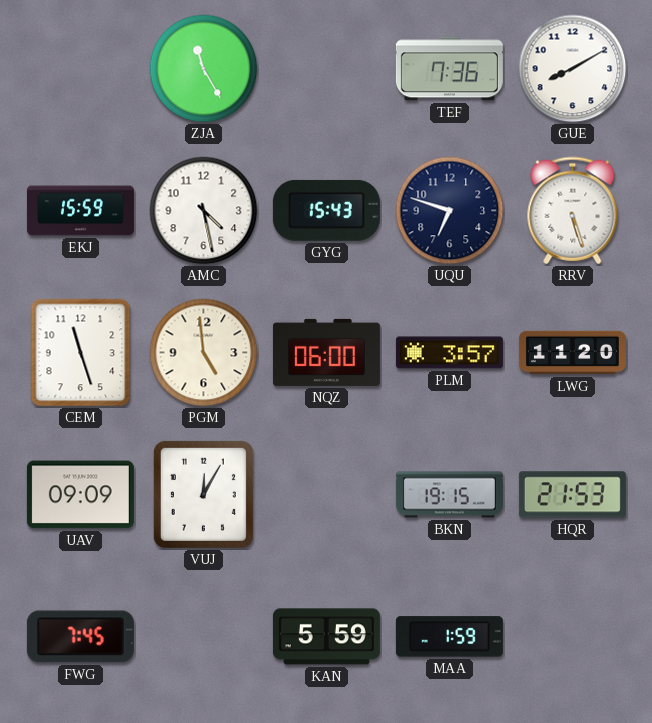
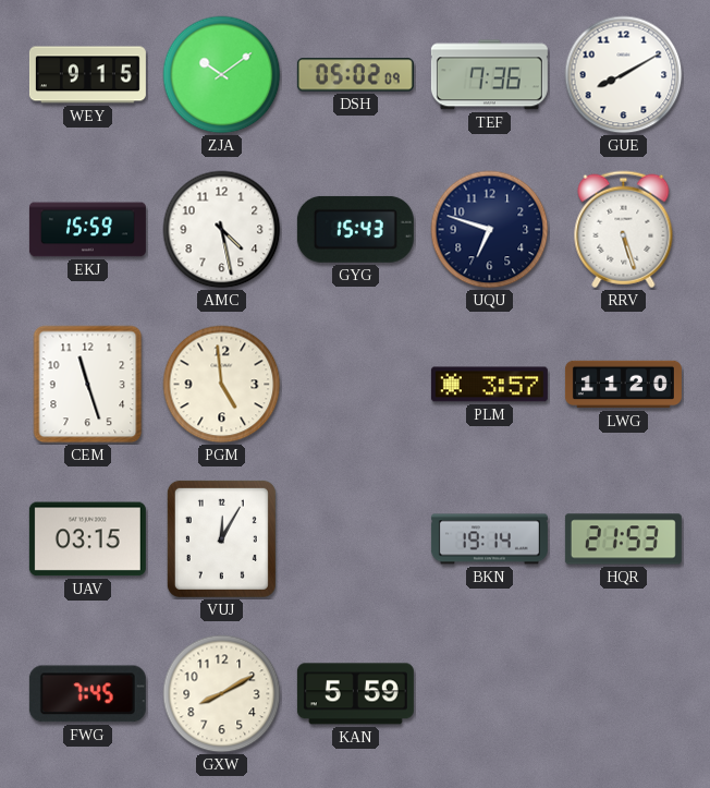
WEY: none -> 9:15 (87, 75)
ZJA: 11:25 -> 10:09 (222, 75)
DSH: none -> 05:02 (355, 75)
NQZ: 06:00 -> none (326, 352)
UAV: 09:09 -> 03:15 (87, 540)
BKN: 19:15 -> 19:14 (489, 540)
GXW: none -> 8:10 (222, 694)
MAA: 1:59 -> none (449, 637)
